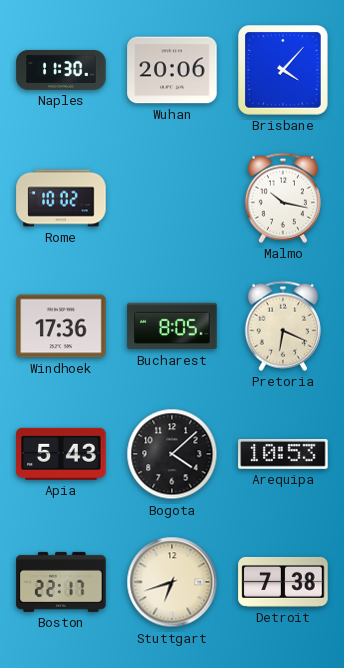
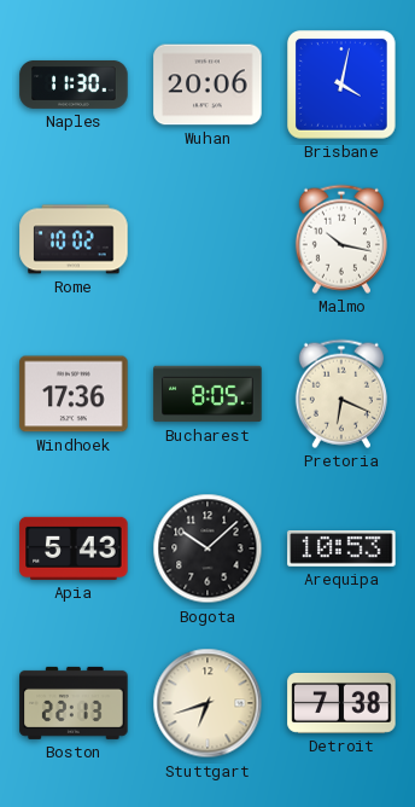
Brisbane: 4:07 -> 4:02 (341, 85)
Bogota: 4:08 -> 10:08 (207, 548)
Boston: 22:17 -> 22:13 (74, 703)
